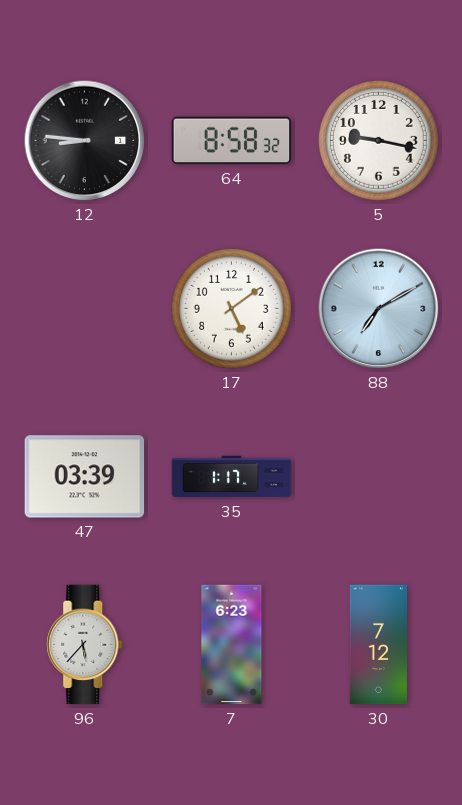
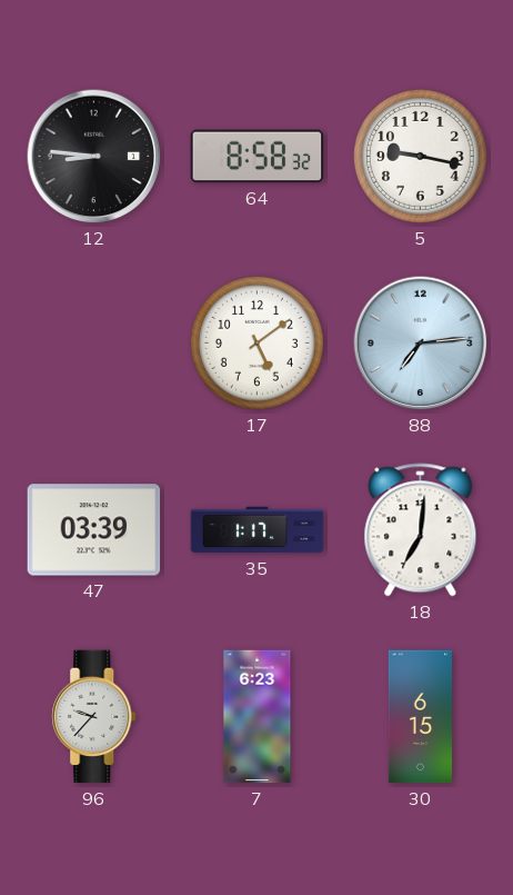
88: 7:10 -> 7:14 (421, 344)
18: none -> 7:01 (421, 530)
96: 5:37 -> 9:37 (94, 717)
30: 7:12 -> 6:15 (420, 717)
